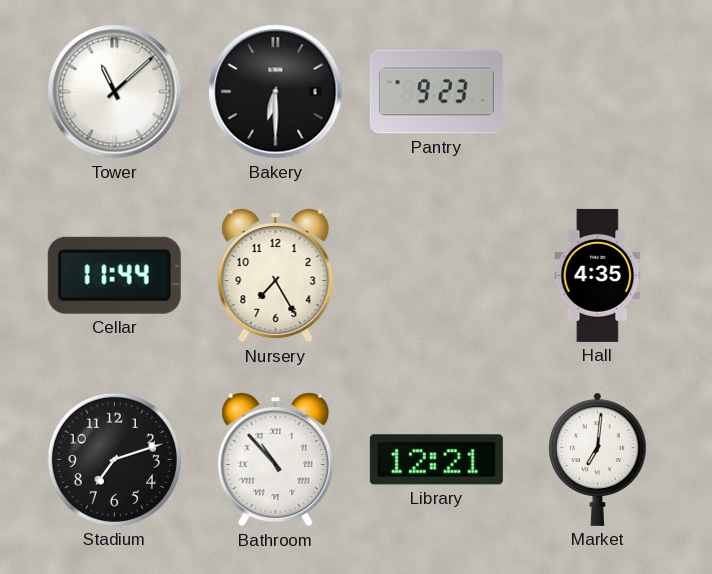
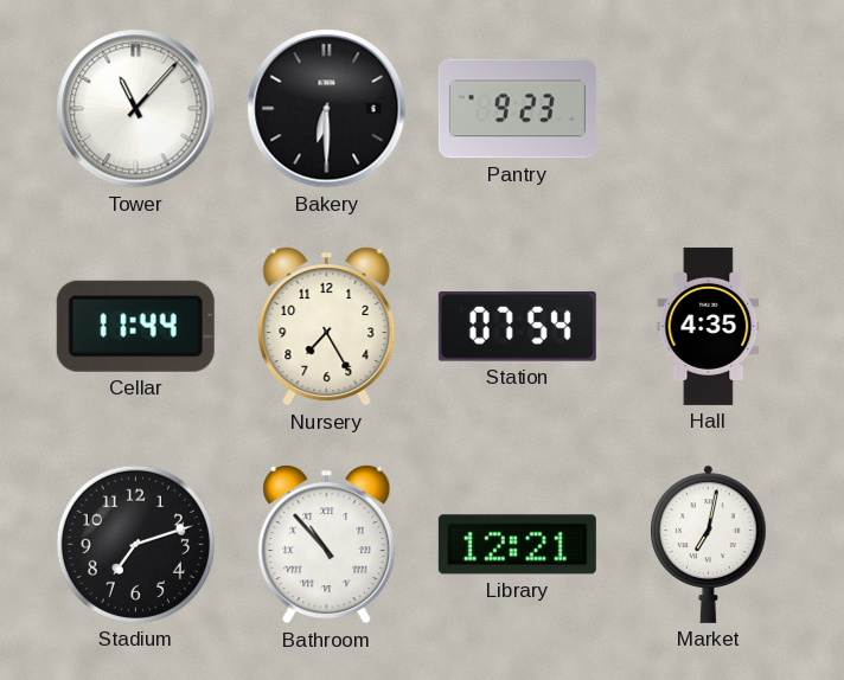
Tower: 11:08 -> 11:07 (136, 109)
Station: none -> 07:54 (517, 327)
Market: 7:01 -> 7:02 (709, 544)
